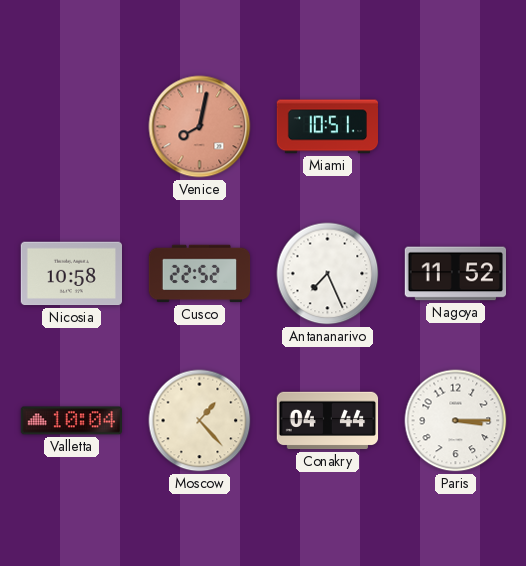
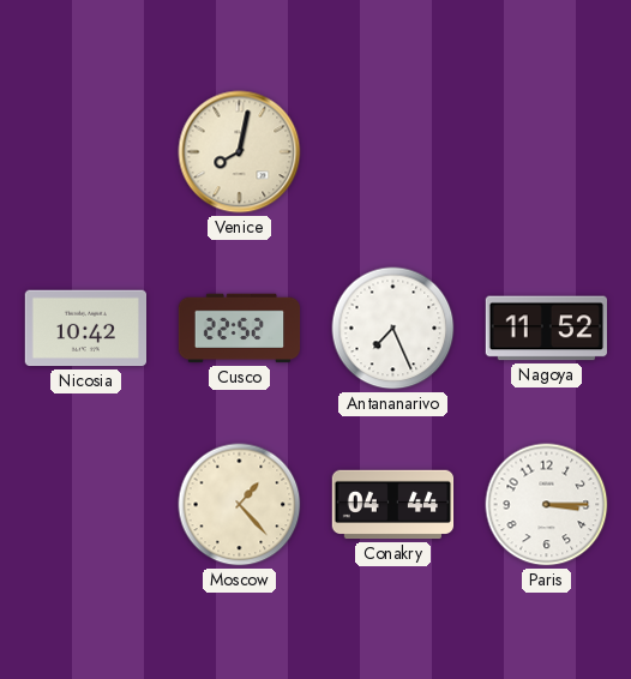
Venice dial: salmon -> cream (240, 152)
Miami: 10:51 -> none (327, 127)
Nicosia: 10:58 -> 10:42 (85, 329)
Valletta: 10:04 -> none (71, 421)
